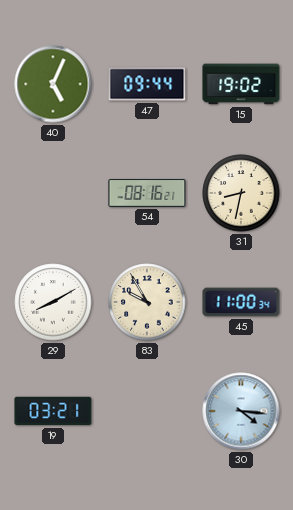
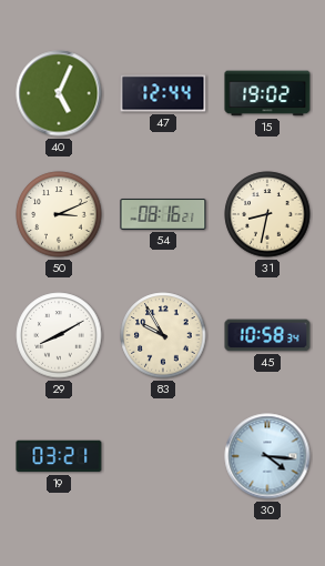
47: 09:44 -> 12:44 (163, 93)
50: none -> 3:11 (59, 214)
45: 11:00 -> 10:58 (267, 335)
